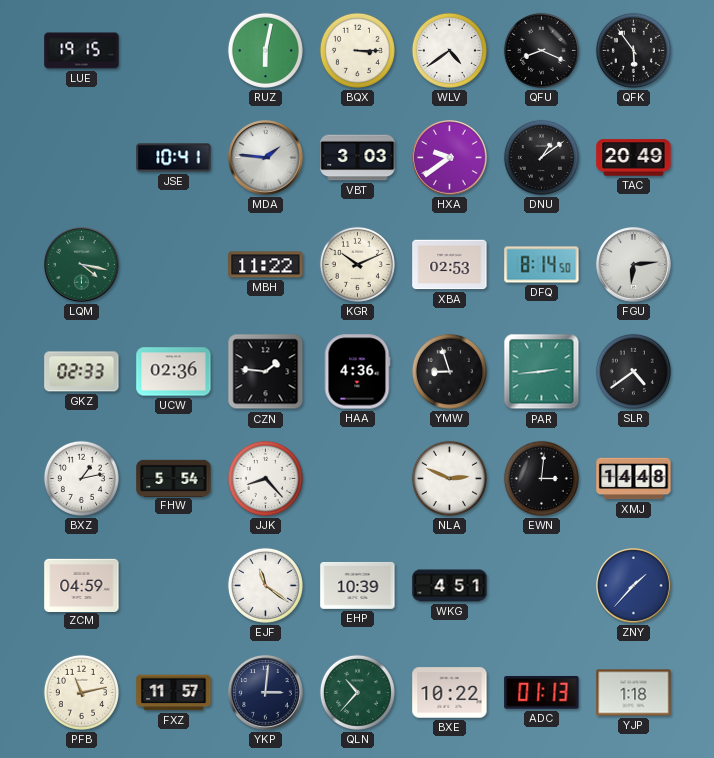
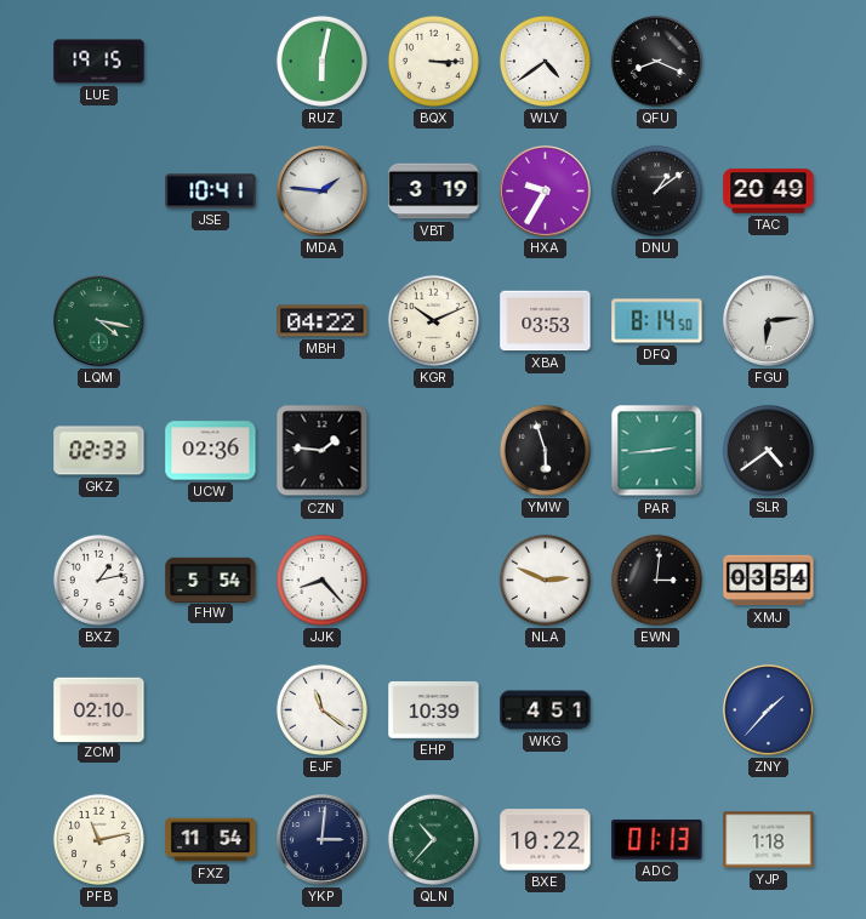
QFK: 5:54 -> none (633, 50)
VBT: 3:03 -> 3:19 (434, 192)
HXA: 9:39 -> 9:35 (546, 192)
MBH: 11:22 -> 04:22 (323, 321)
XBA: 02:53 -> 03:53 (546, 321)
HAA: 4:36 -> none (357, 372)
YMW: 8:57 -> 5:57 (545, 450)
XMJ: 14:48 -> 03:54 (769, 581)
ZCM: 04:59 -> 02:10 (99, 709)
FXZ: 11:57 -> 11:54 (211, 840)
